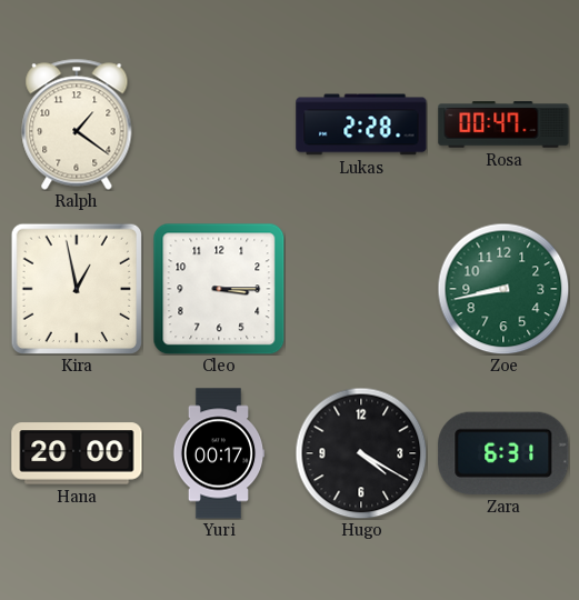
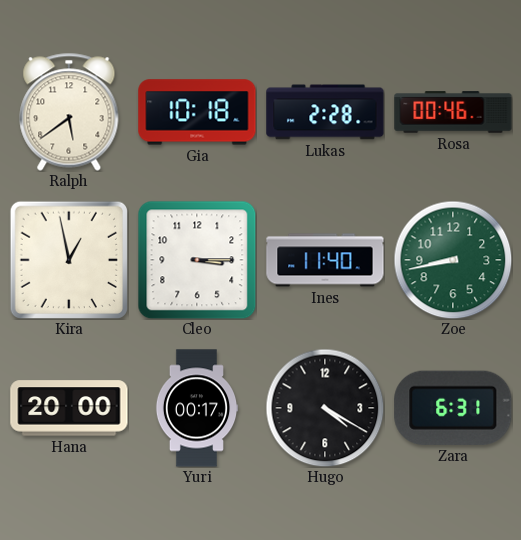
Ralph: 1:21 -> 5:39 (69, 112)
Gia: none -> 10:18 (197, 112)
Rosa: 00:47 -> 00:46 (453, 112)
Ines: none -> 11:40 (325, 260)
